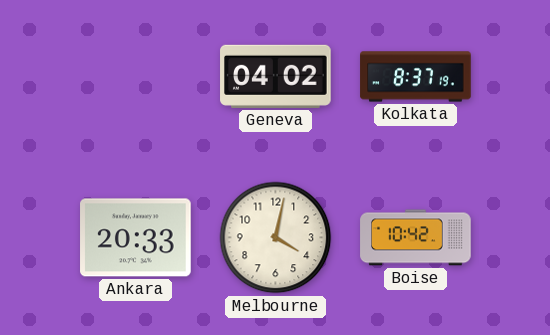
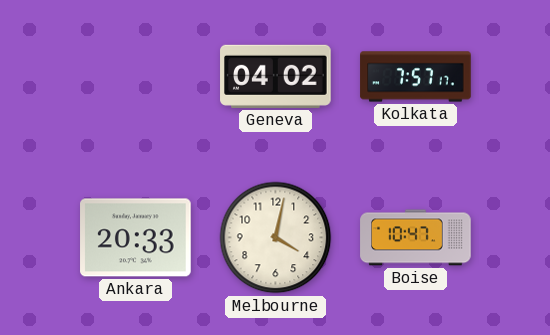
Kolkata: 8:37 -> 7:57 (416, 77)
Boise: 10:42 -> 10:47 (416, 238)
